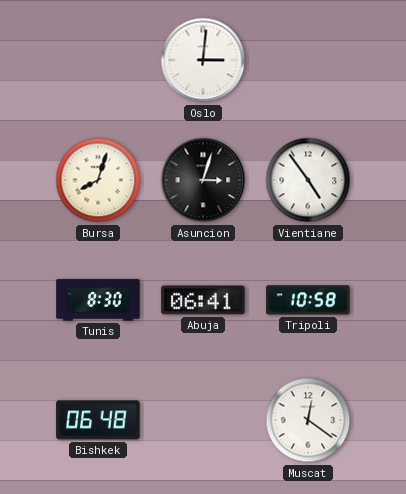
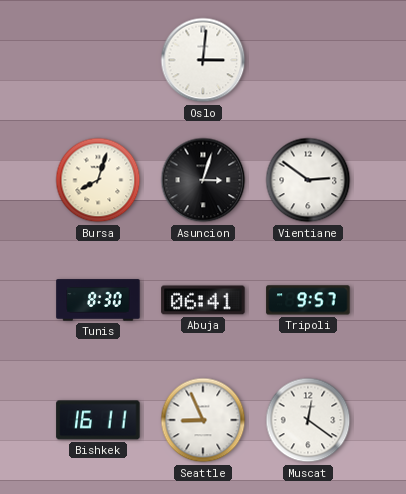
Vientiane: 4:54 -> 2:51 (308, 180)
Tripoli: 10:58 -> 9:57 (308, 300)
Bishkek: 06:48 -> 16:11 (98, 420)
Seattle: none -> 8:56 (203, 420)
